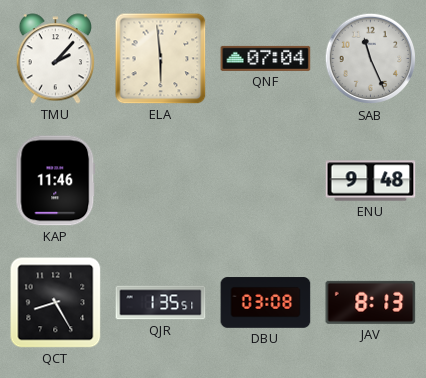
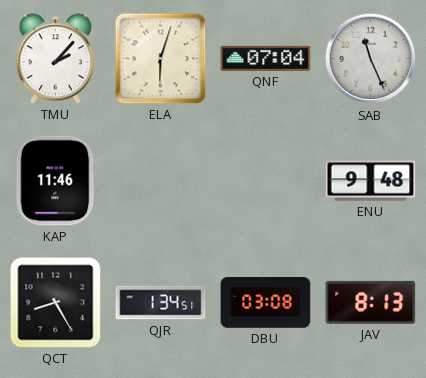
ELA: 5:59 -> 6:03 (161, 59)
QJR: 1:35 -> 1:34 (161, 303)
